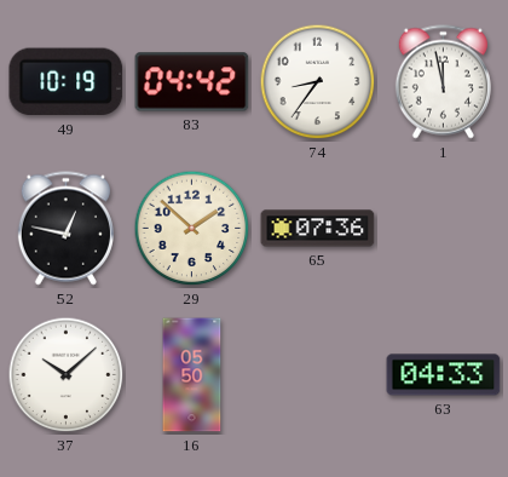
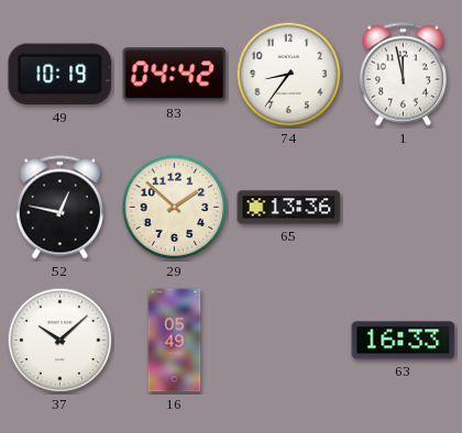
65: 07:36 -> 13:36 (289, 208)
16: 05:50 -> 05:49 (175, 341)
63: 04:33 -> 16:33 (404, 341)
